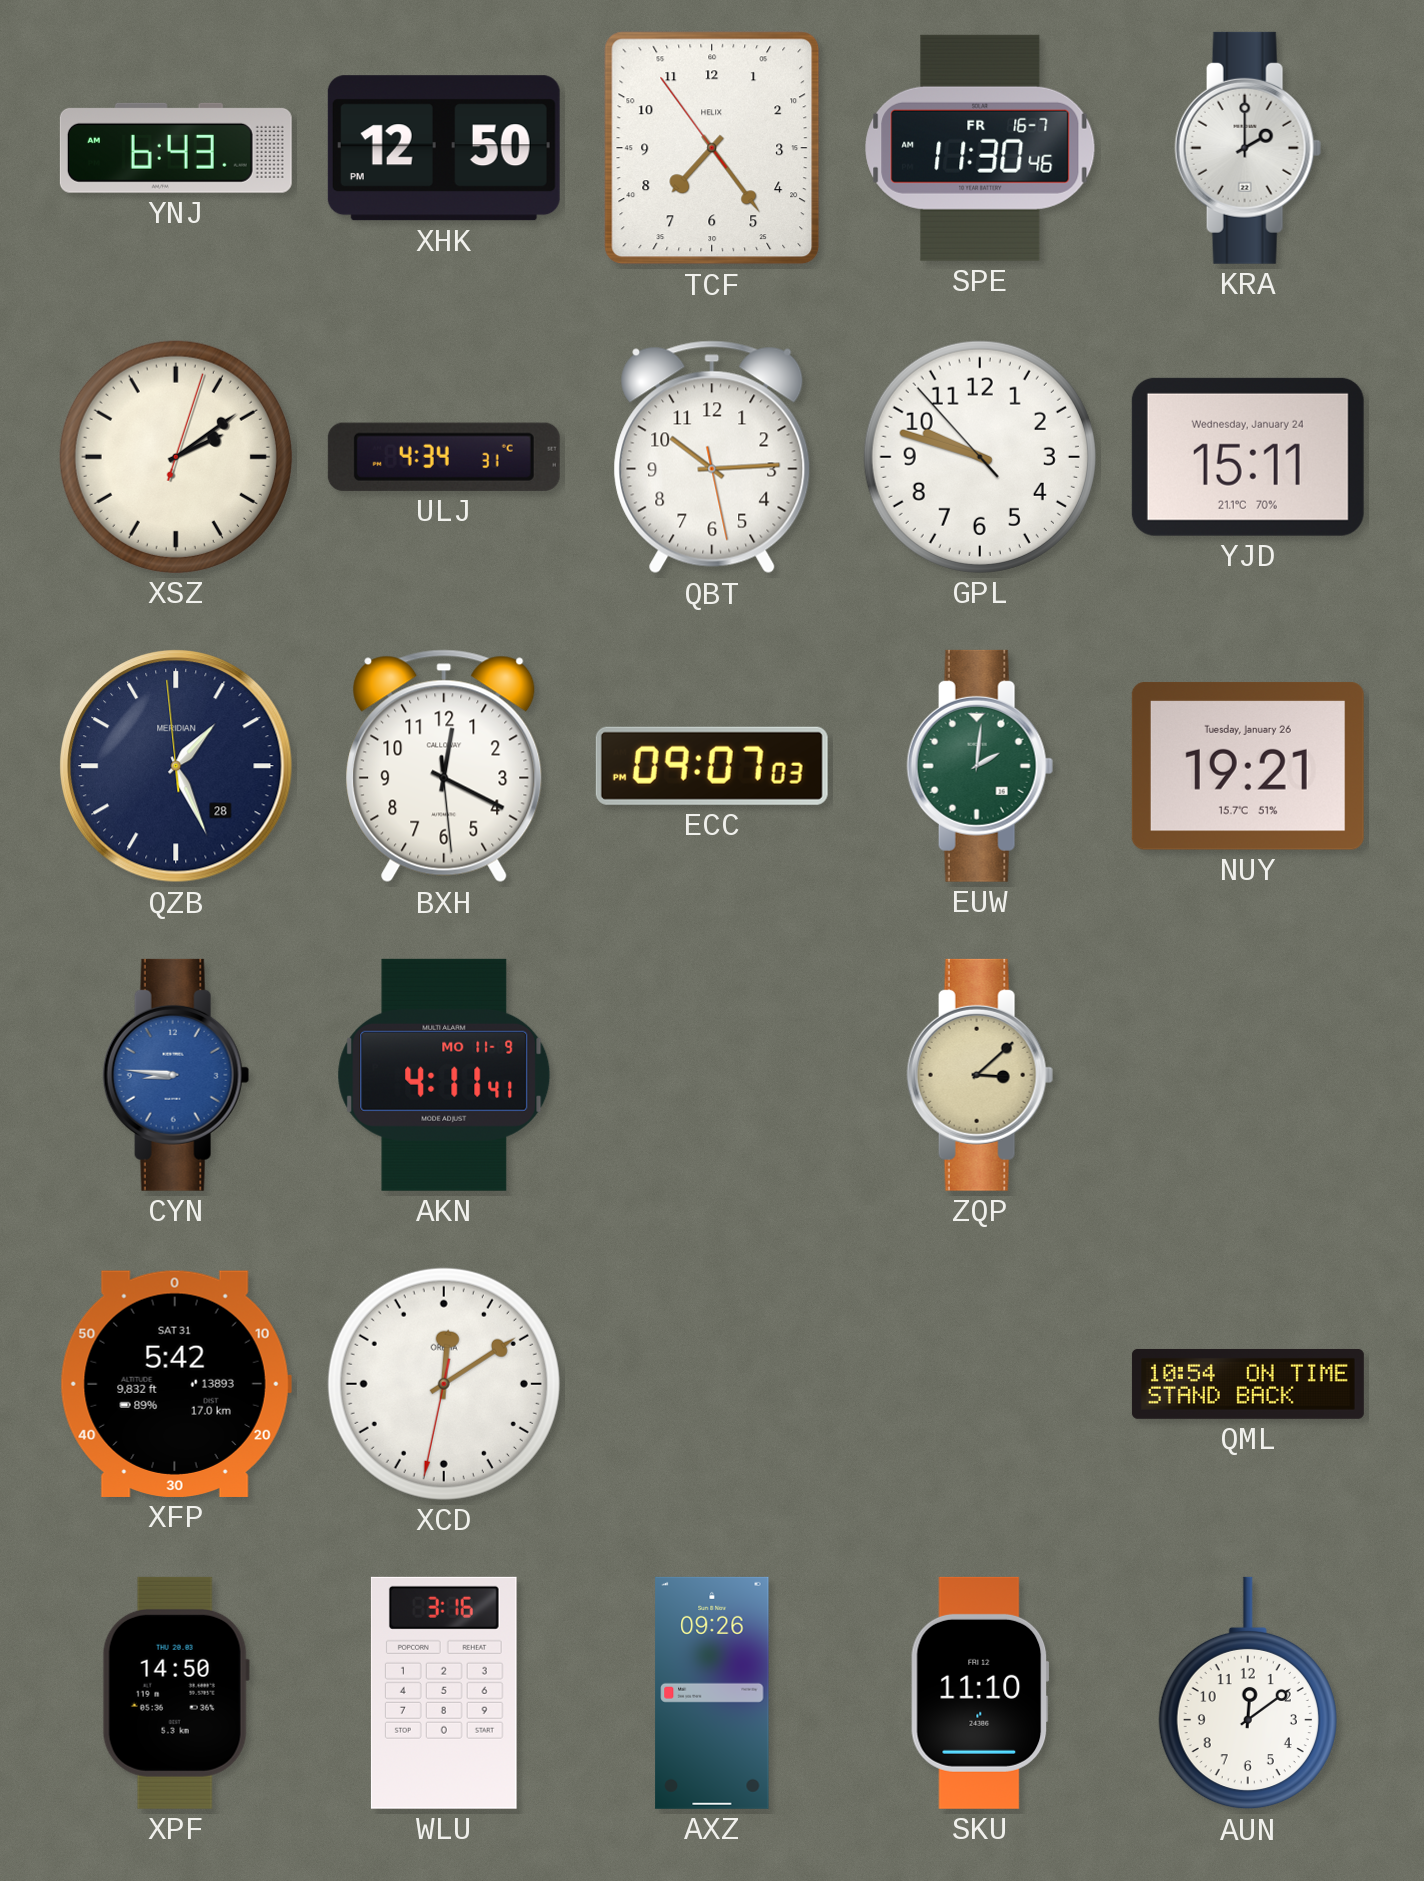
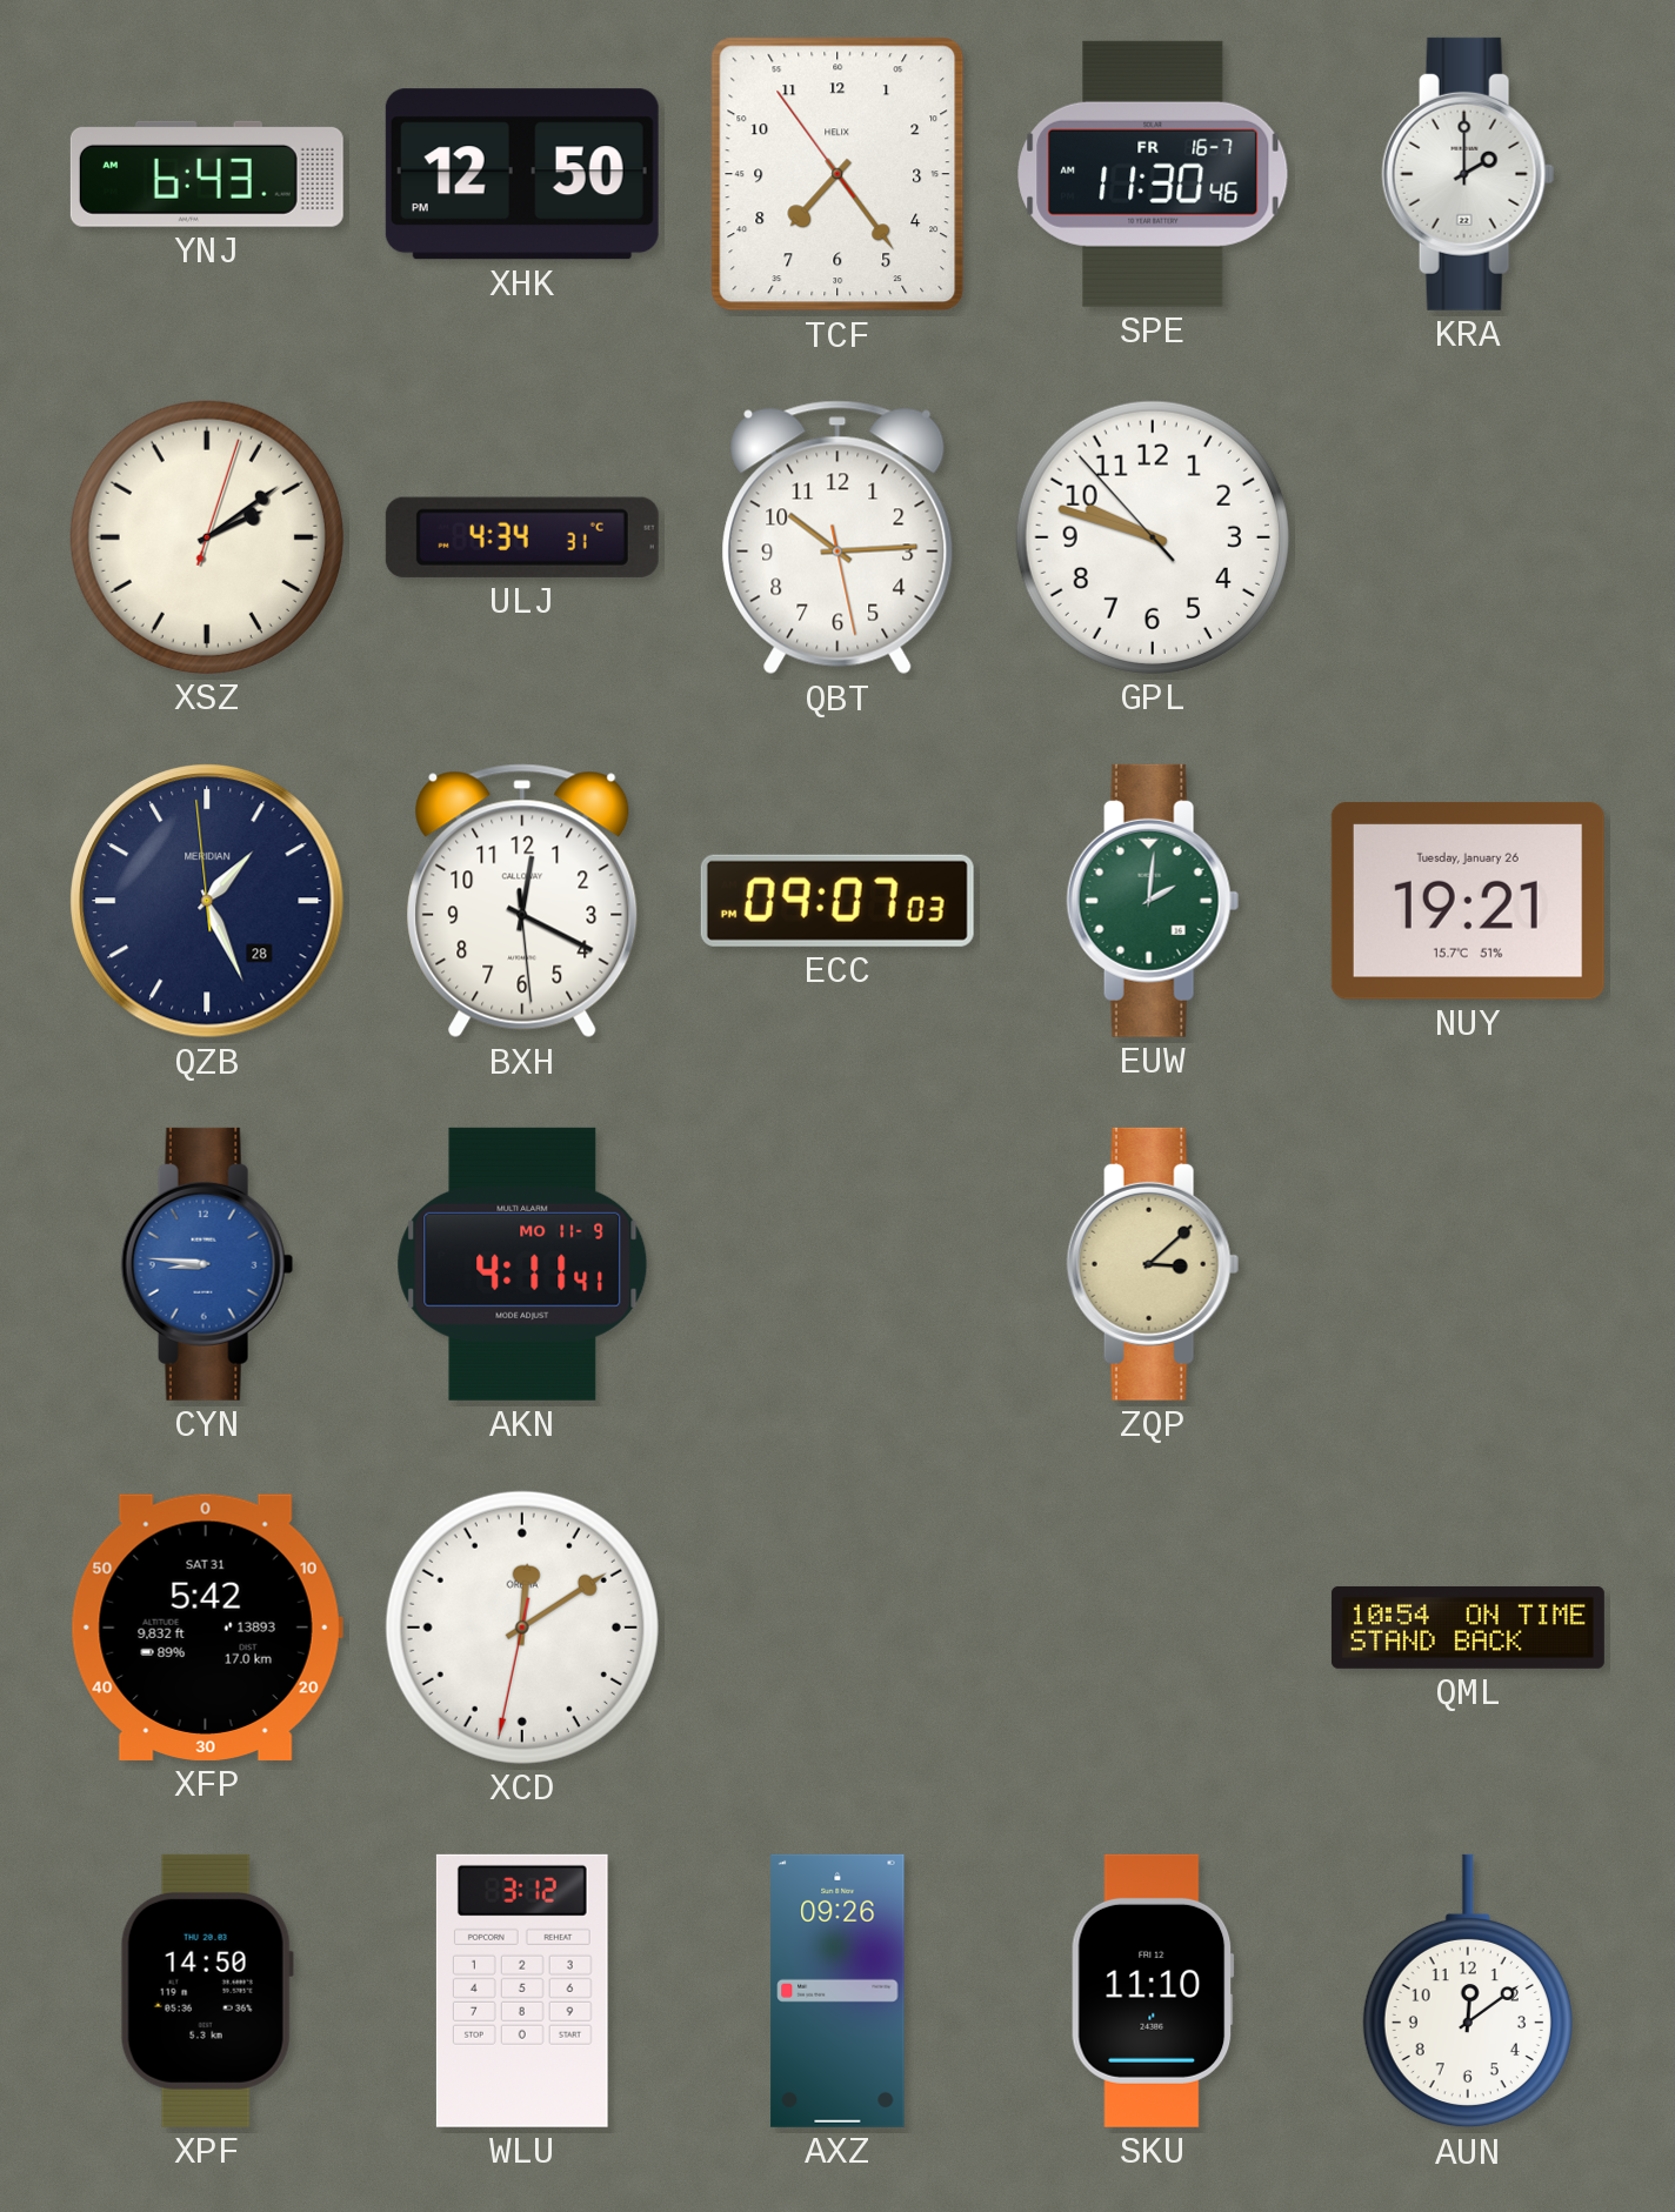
YJD: 15:11 -> none (1248, 457)
WLU: 3:16 -> 3:12 (522, 1991)
